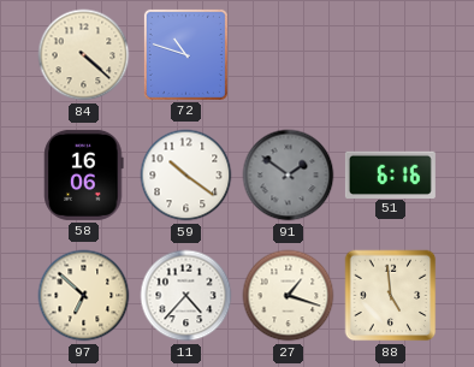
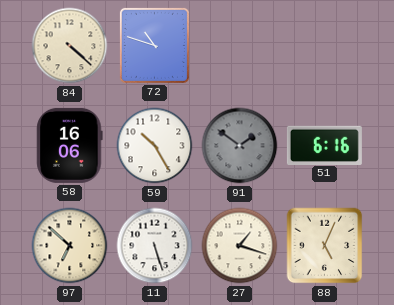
59: 10:21 -> 10:25 (155, 146)
11: 4:37 -> 5:27 (155, 246)
88: 4:59 -> 5:04 (325, 246)
